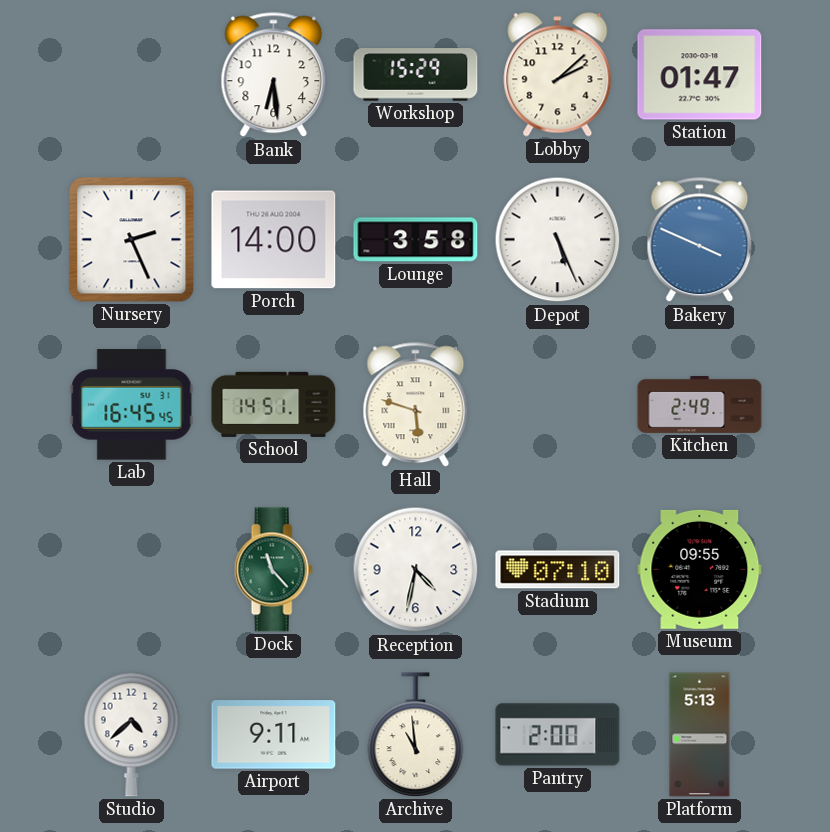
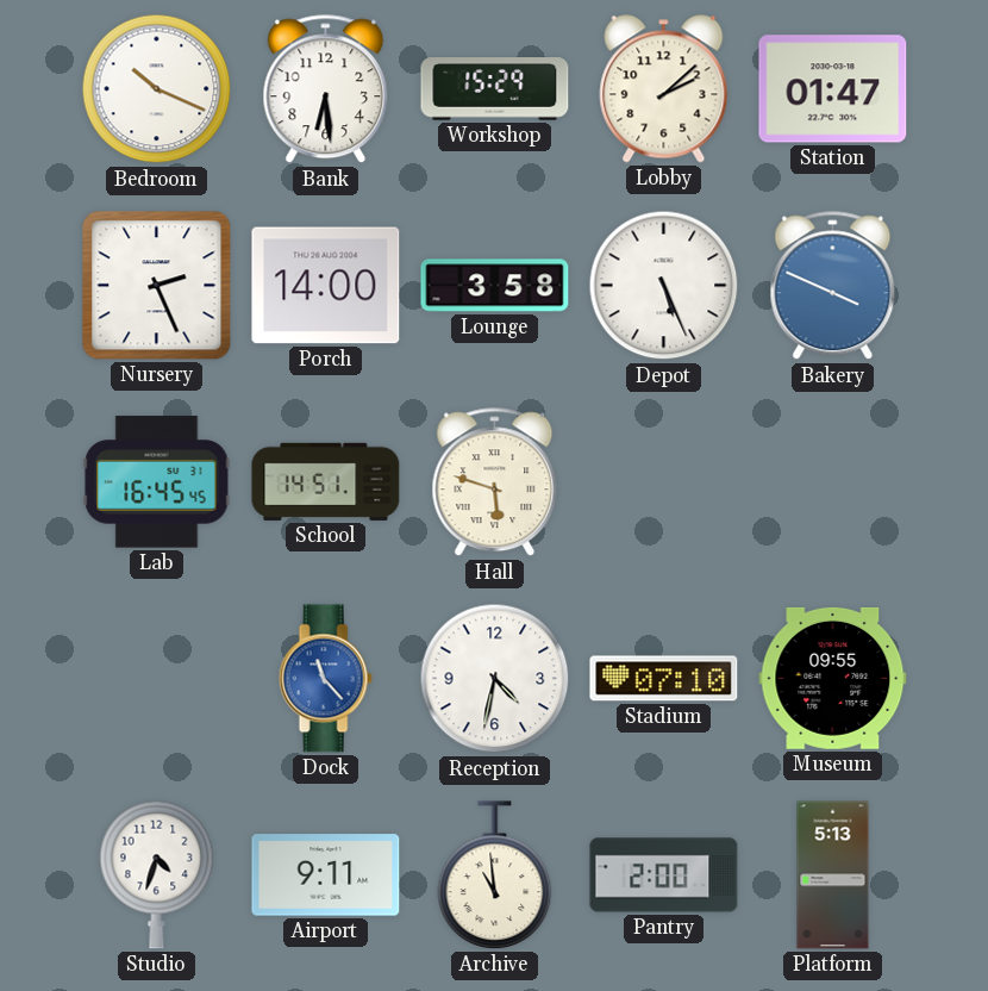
Bedroom: none -> 10:19 (157, 89)
Kitchen: 2:49 -> none (700, 404)
Dock dial: green -> blue (325, 679)
Studio: 4:38 -> 4:33 (157, 874)
